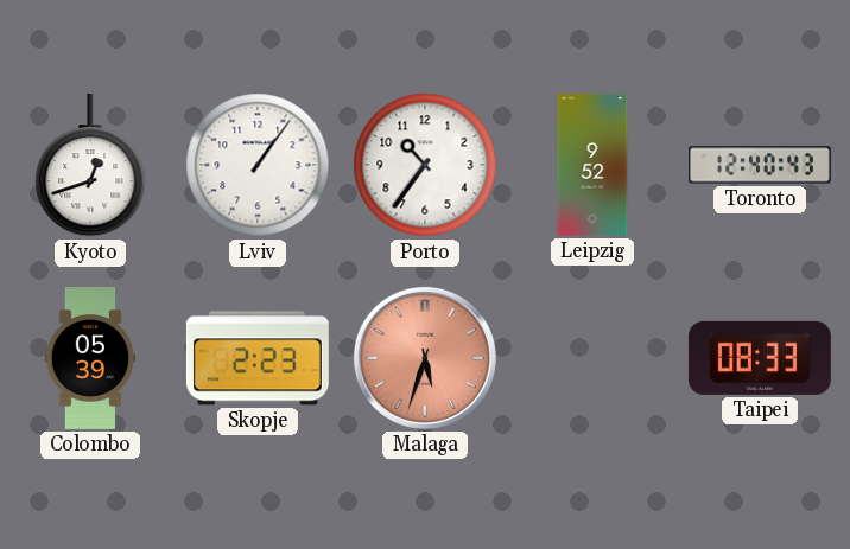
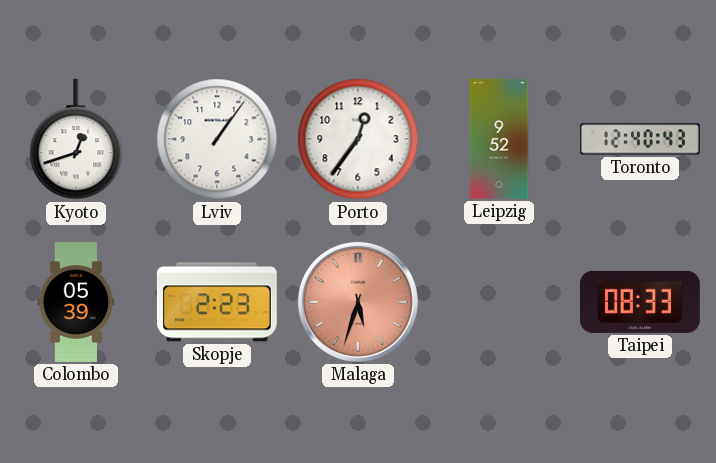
Porto: 10:36 -> 12:36 (358, 139)
